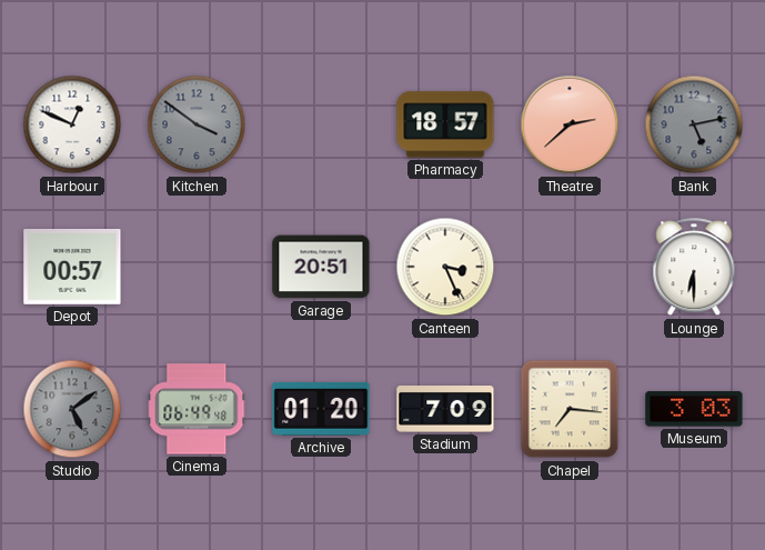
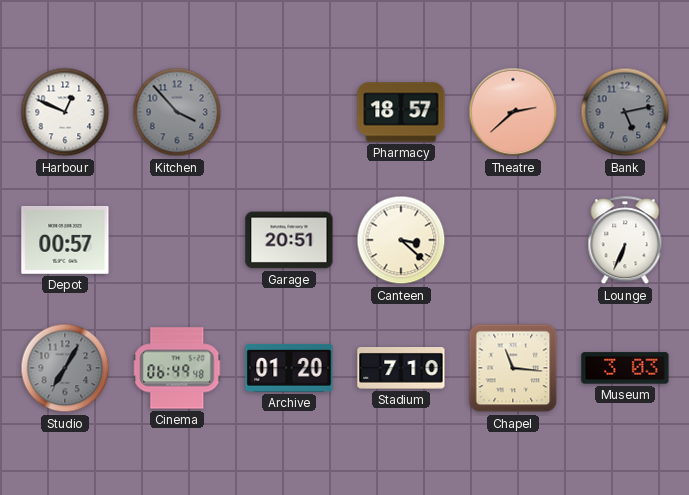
Kitchen: 3:51 -> 3:53 (177, 112)
Canteen: 3:26 -> 3:22 (401, 240)
Lounge: 6:30 -> 6:34 (625, 241)
Studio: 5:09 -> 7:05 (65, 368)
Stadium: 7:09 -> 7:10 (401, 368)
Chapel: 7:16 -> 11:16 (513, 368)
